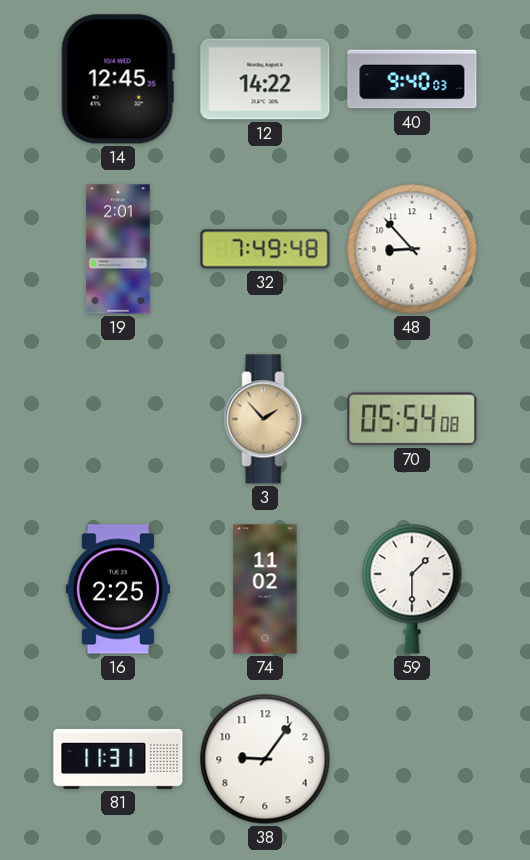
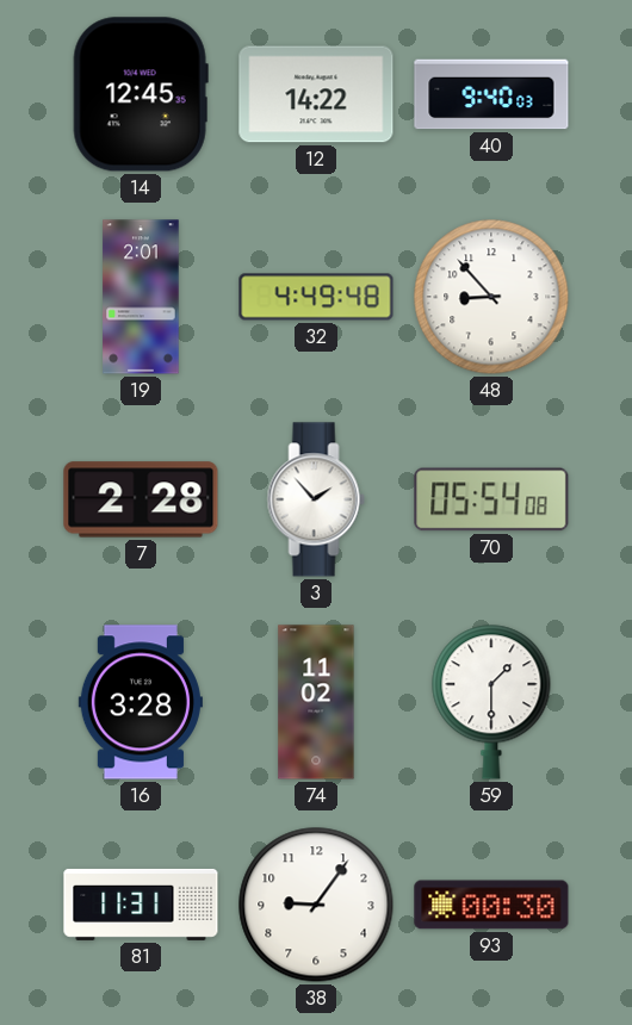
32: 7:49 -> 4:49 (316, 297)
7: none -> 2:28 (141, 499)
3 dial: champagne -> white (316, 499)
16: 2:25 -> 3:28 (141, 702)
93: none -> 00:30 (491, 905)
